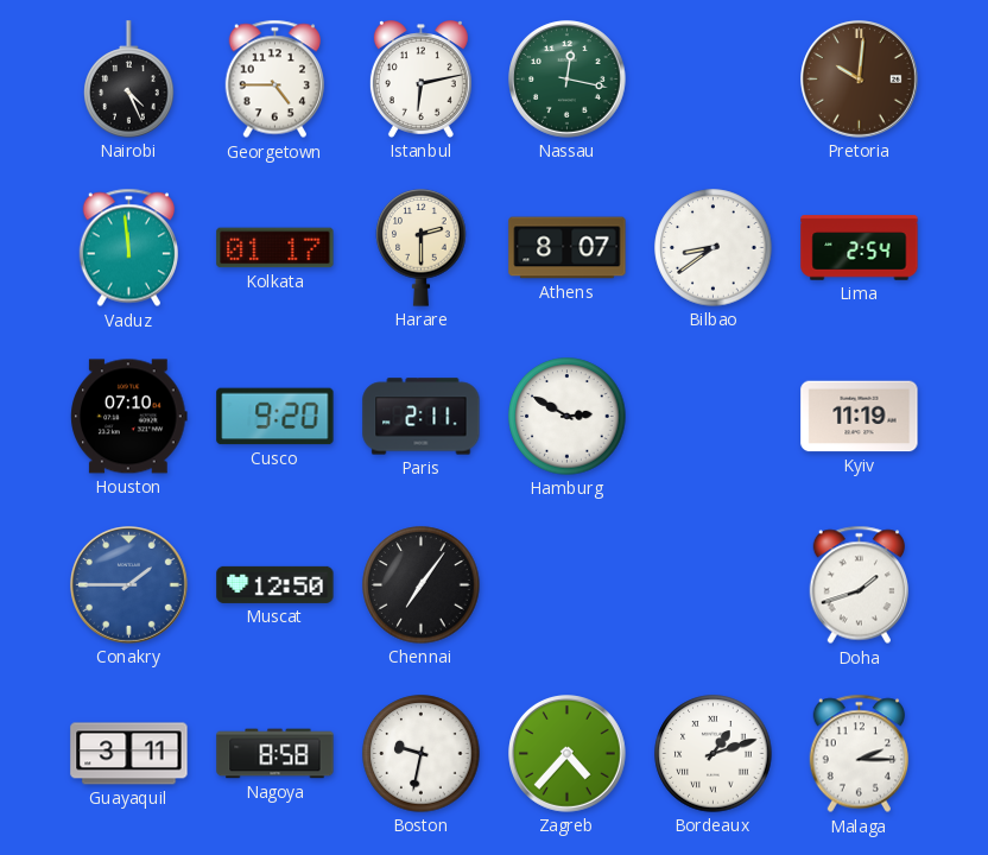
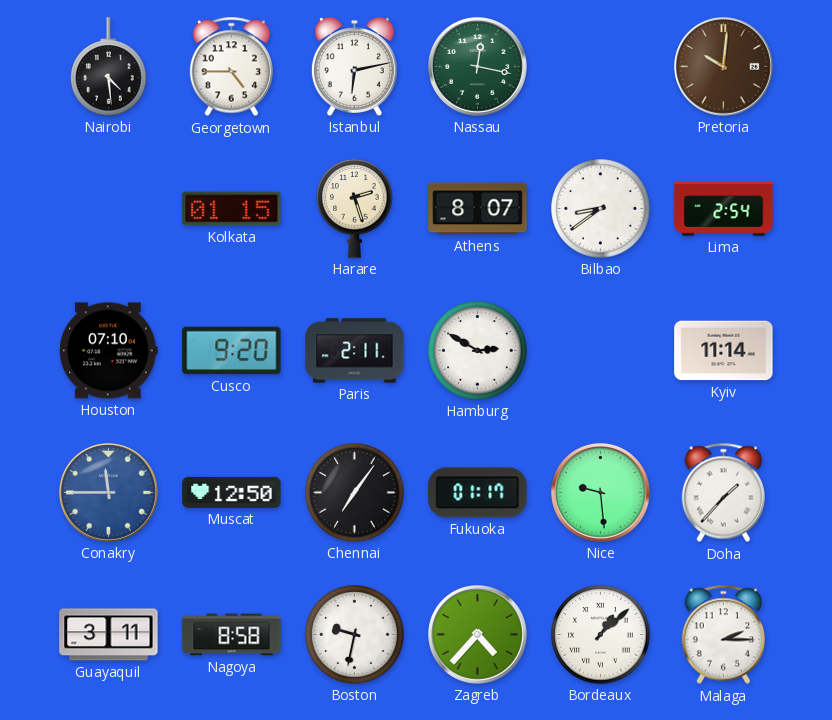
Nairobi: 4:26 -> 4:29 (109, 67)
Vaduz: 11:59 -> none (128, 248)
Kolkata: 01:17 -> 01:15 (232, 209)
Harare: 2:30 -> 2:27 (355, 209)
Kyiv: 11:19 -> 11:14 (724, 351)
Conakry: 1:45 -> 11:45 (109, 493)
Fukuoka: none -> 01:17 (478, 493)
Nice: none -> 9:29 (601, 493)
Doha: 1:42 -> 1:37 (723, 493)
Bordeaux: 1:12 -> 1:08 (601, 635)
